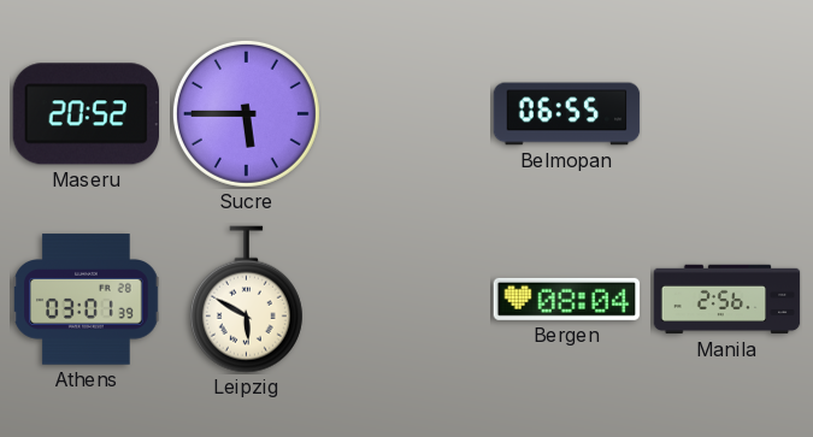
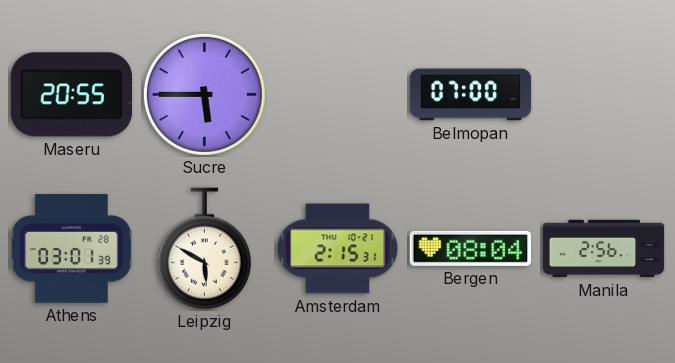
Maseru: 20:52 -> 20:55 (71, 95)
Belmopan: 06:55 -> 07:00 (471, 95)
Amsterdam: none -> 2:15 (338, 249)
